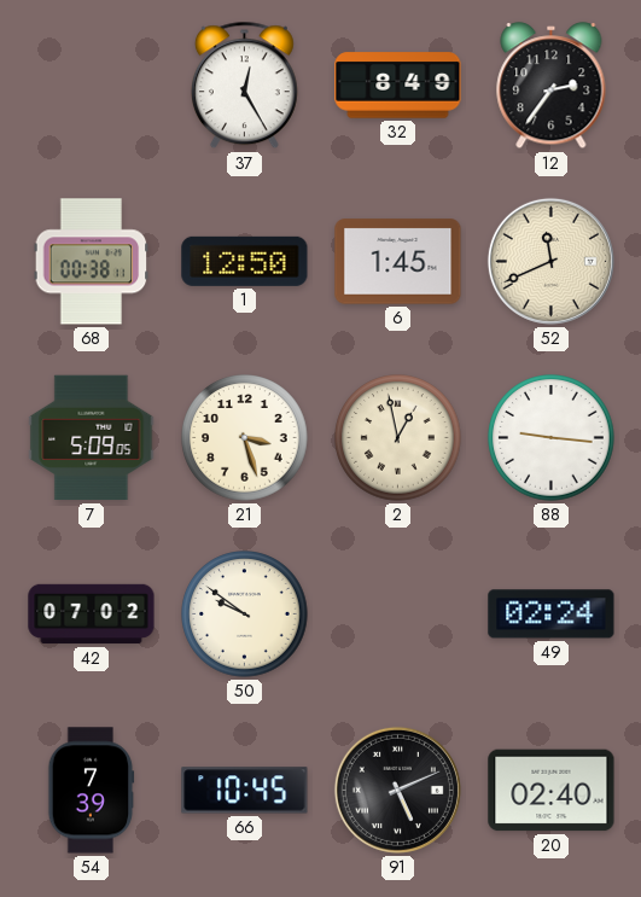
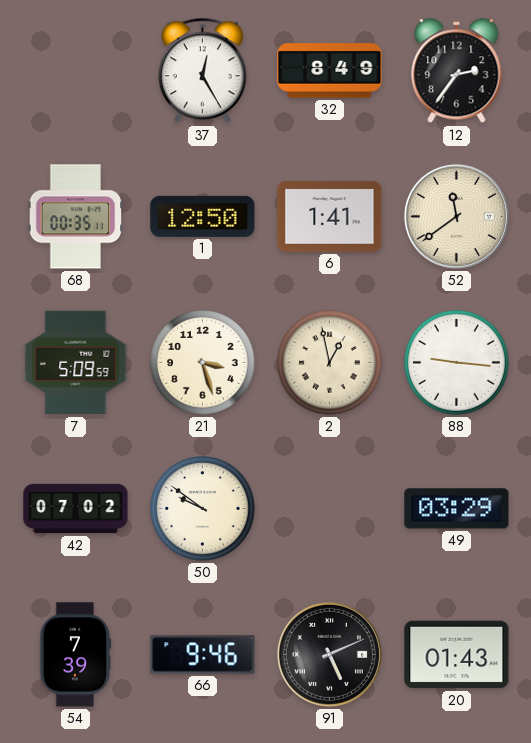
68: 00:38 -> 00:35 (76, 217)
6: 1:45 -> 1:41 (330, 217)
52: 11:41 -> 11:39 (456, 216)
7: 5:09:05 -> 5:09:59 (76, 363)
49: 02:24 -> 03:29 (457, 509)
66: 10:45 -> 9:46 (203, 655)
20: 02:40 -> 01:43 (457, 655)
